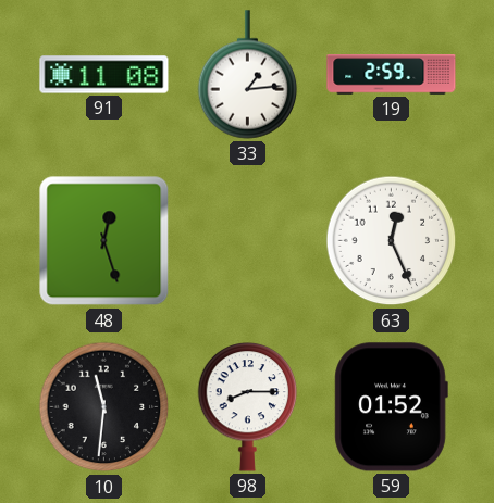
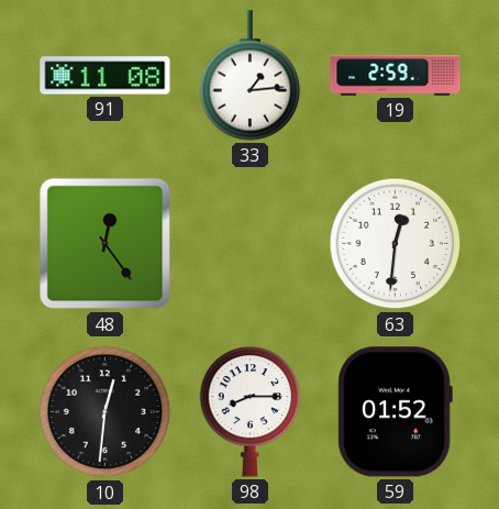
48: 12:27 -> 12:24 (106, 244)
63: 12:26 -> 12:31 (396, 244)
10: 11:31 -> 12:31 (106, 412)
